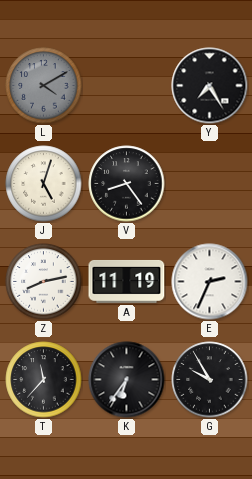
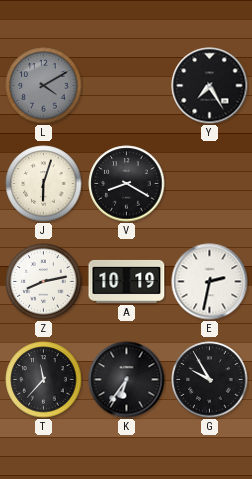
J: 5:03 -> 6:03 (44, 184)
V: 8:24 -> 8:20 (127, 184)
A: 11:19 -> 10:19 (127, 281)
E: 2:34 -> 2:32 (210, 282)
